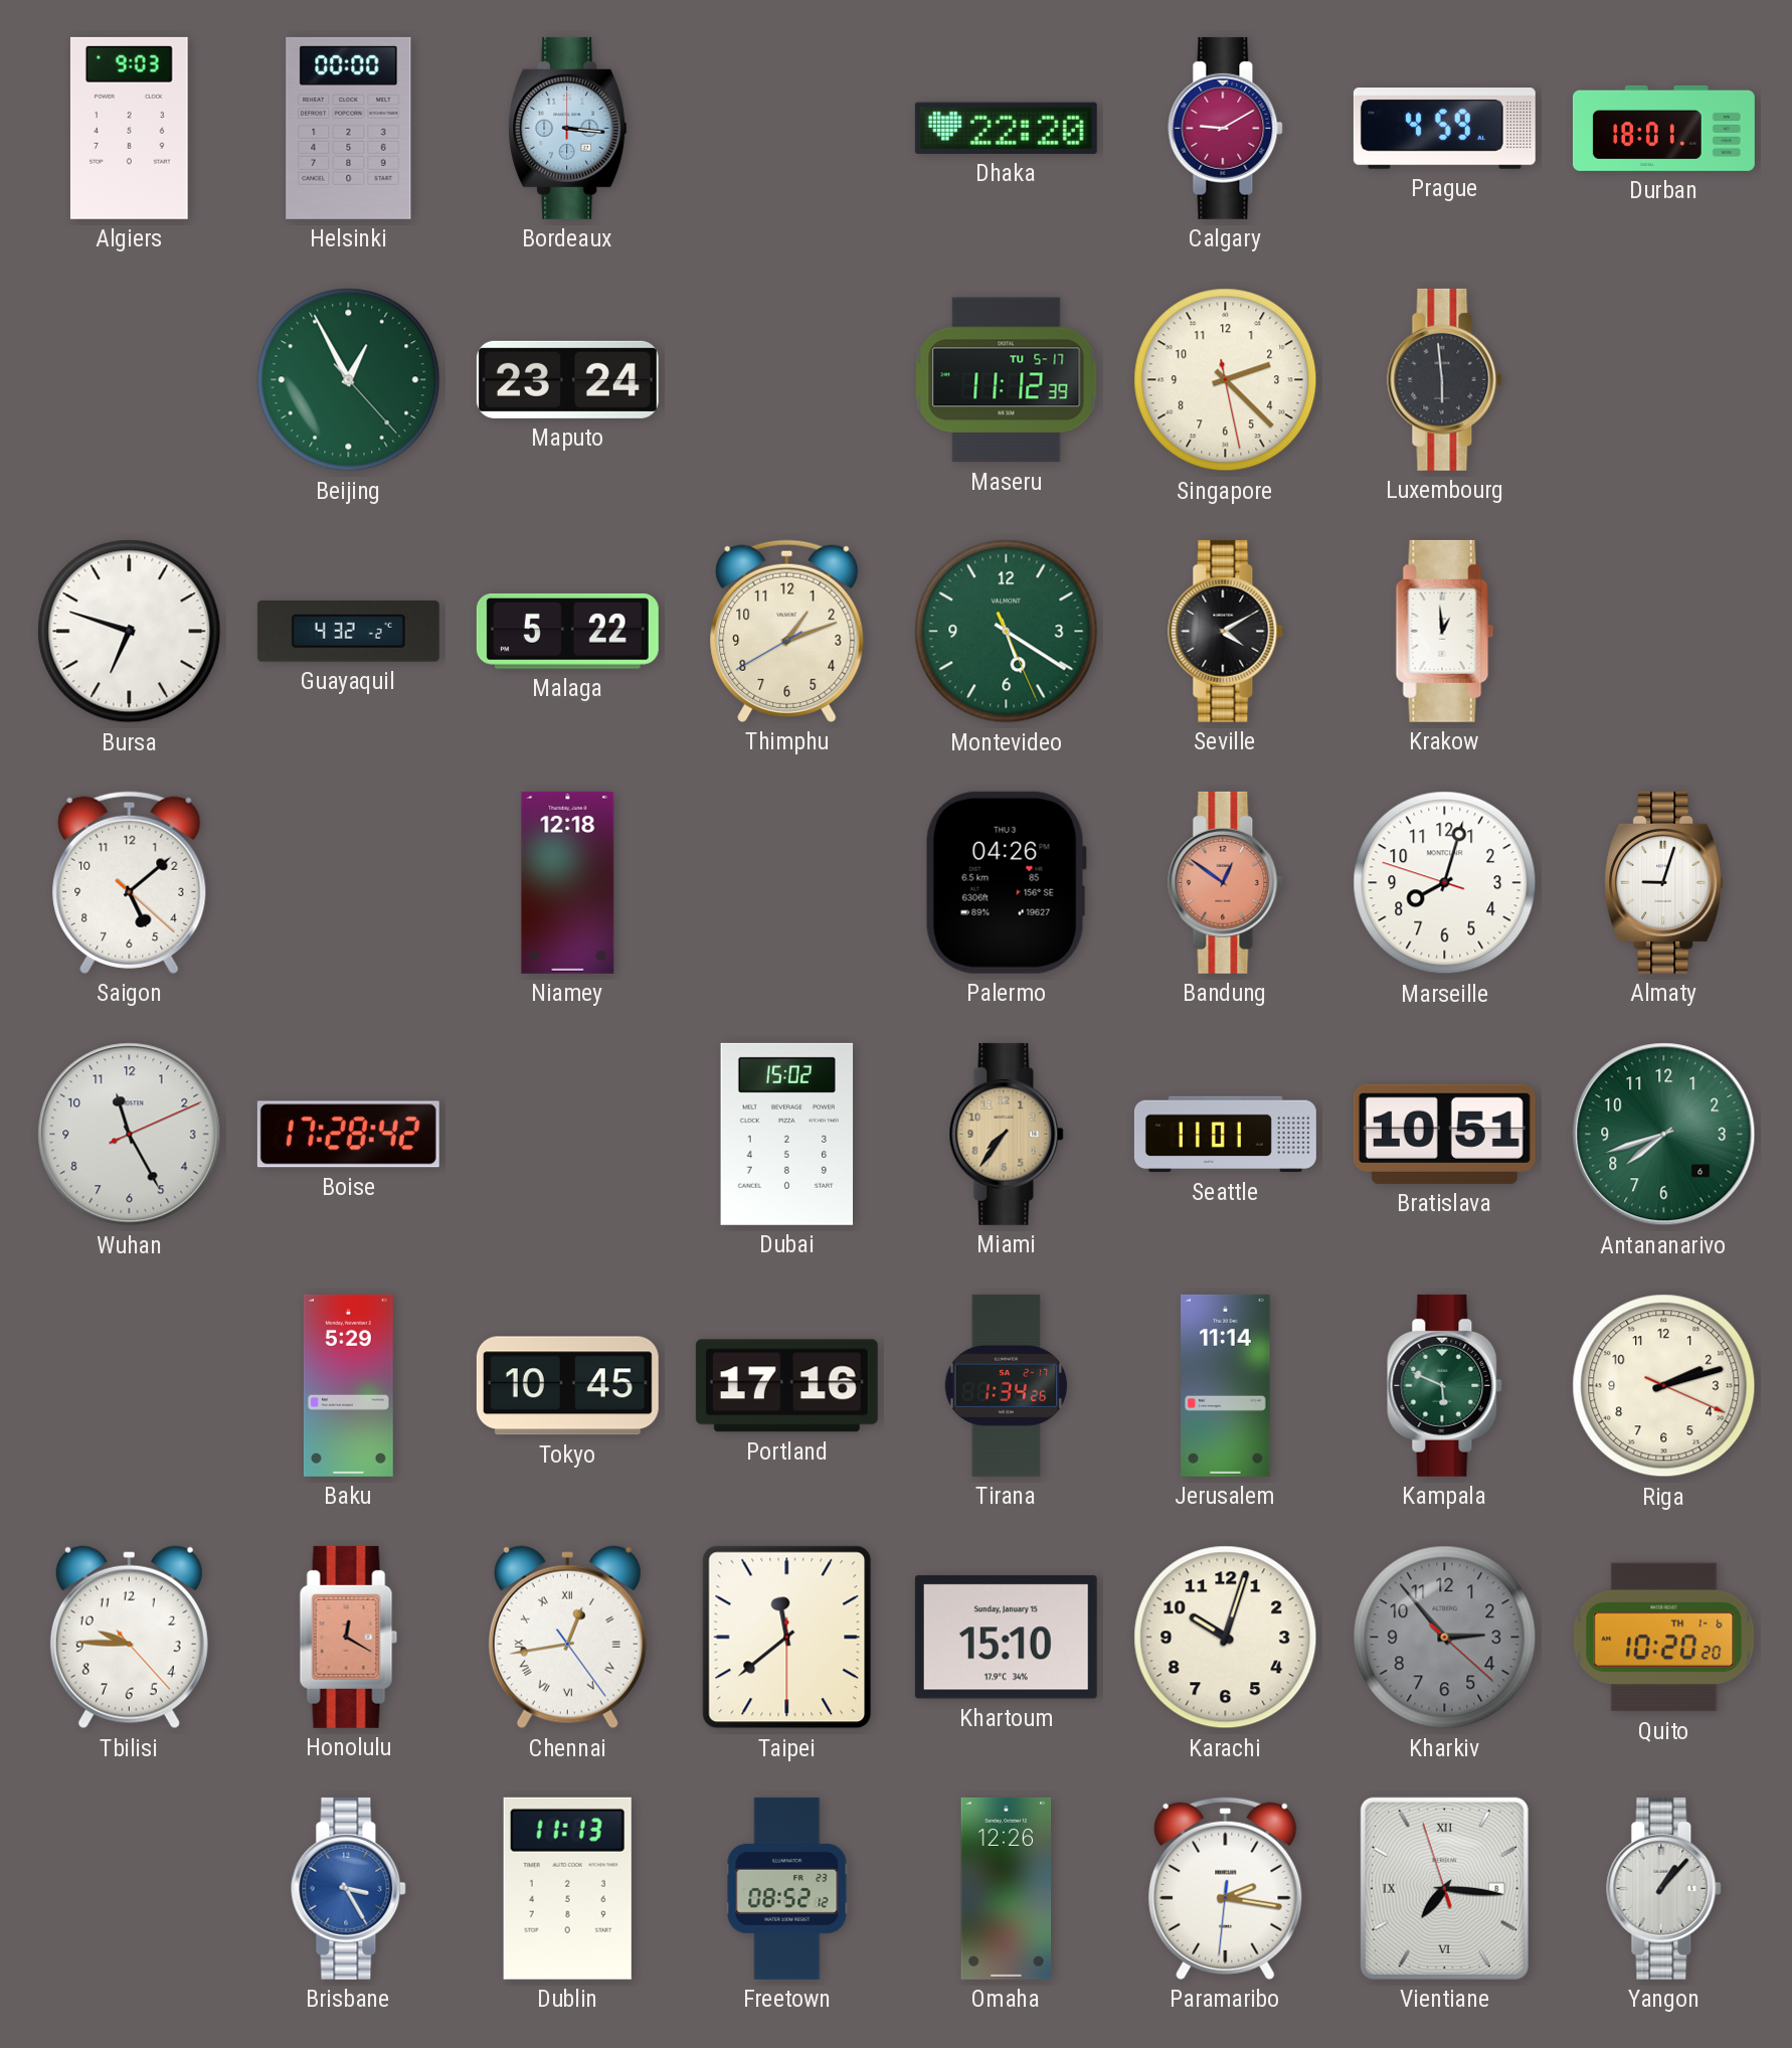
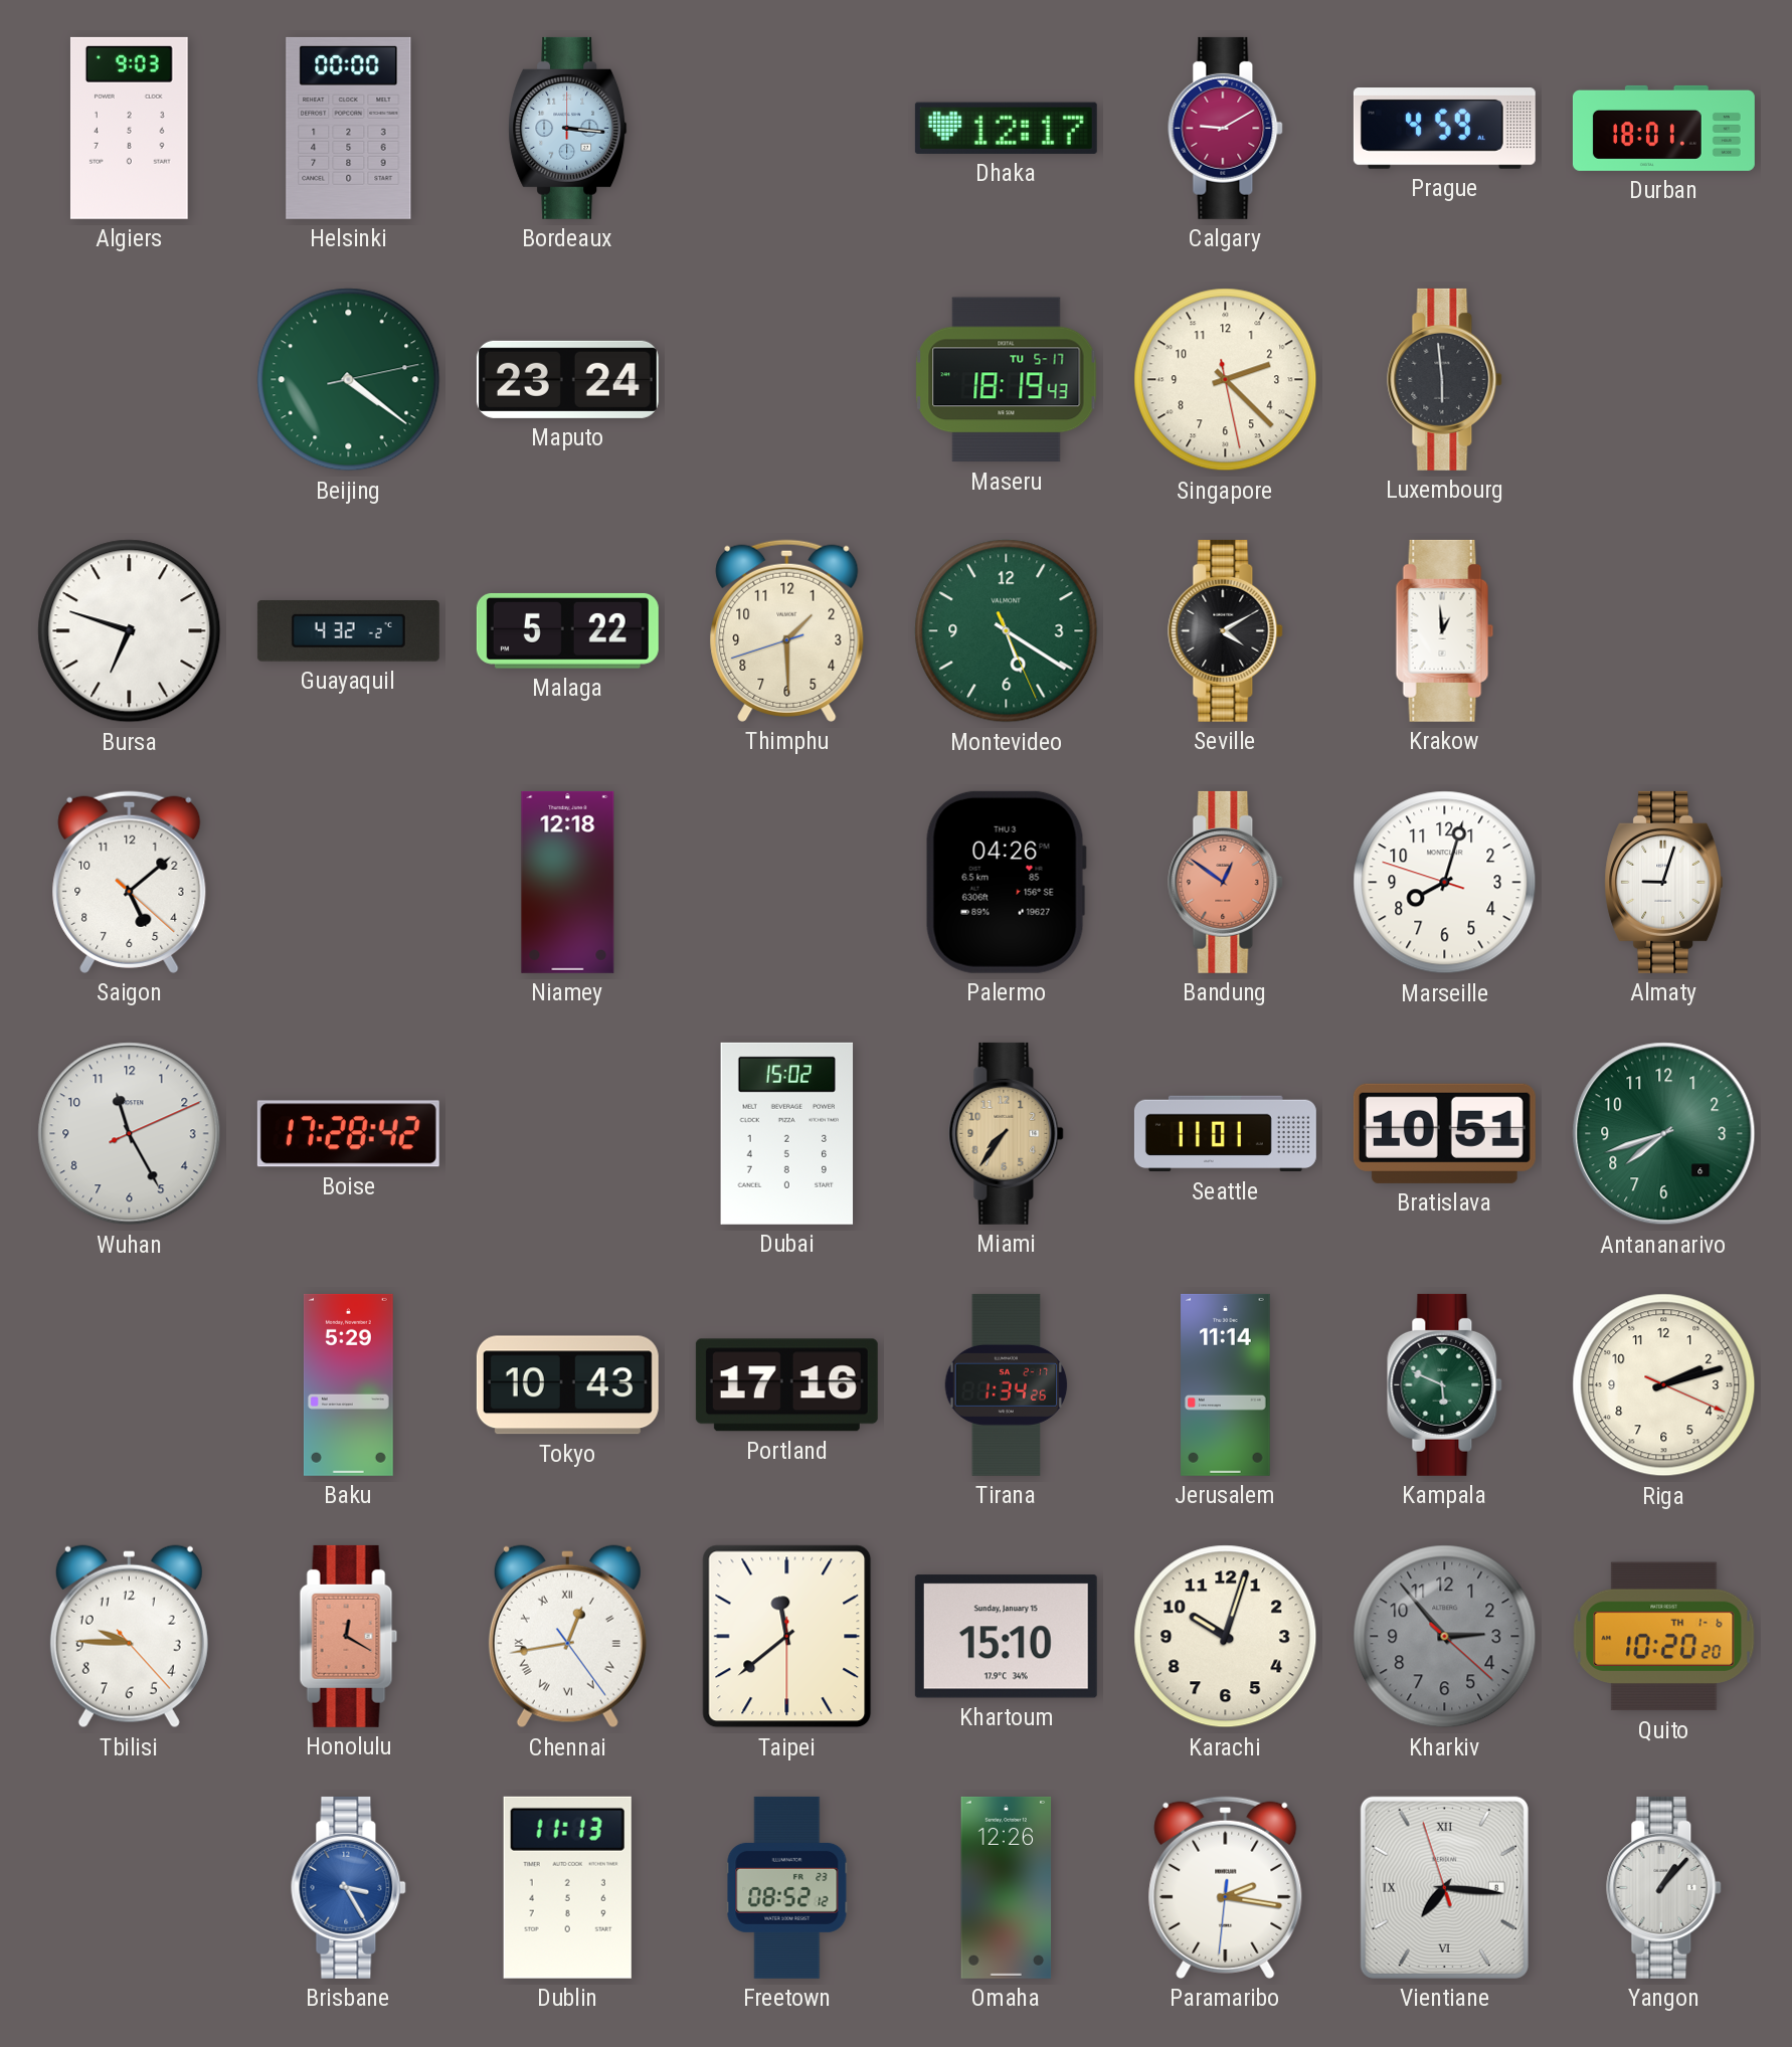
Dhaka: 22:20 -> 12:17 (1006, 128)
Beijing: 12:55 -> 4:21 (349, 380)
Maseru: 11:12 -> 18:19 (1007, 380)
Thimphu: 1:11 -> 1:29 (787, 630)
Tokyo: 10:45 -> 10:43 (567, 1385)
